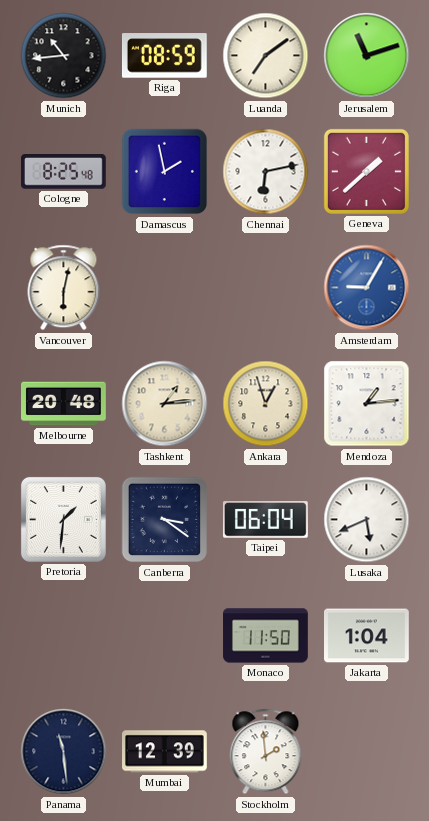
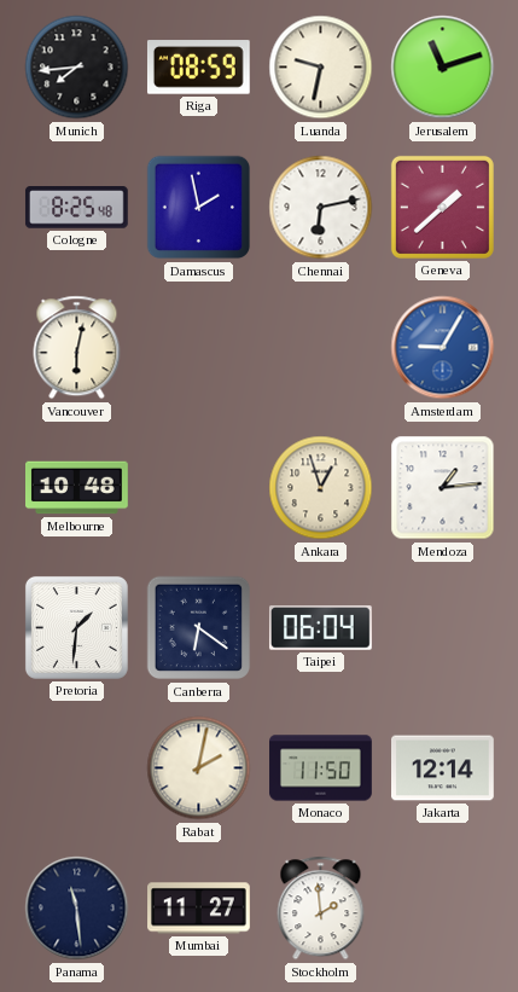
Munich: 10:44 -> 7:44 (77, 68)
Luanda: 7:09 -> 9:32 (321, 68)
Melbourne: 20:48 -> 10:48 (77, 488)
Tashkent: 1:14 -> none (165, 404)
Canberra: 3:21 -> 6:21 (199, 628)
Lusaka: 5:41 -> none (367, 520)
Rabat: none -> 2:02 (199, 768)
Jakarta: 1:04 -> 12:14 (443, 768)
Mumbai: 12:39 -> 11:27 (199, 909)
